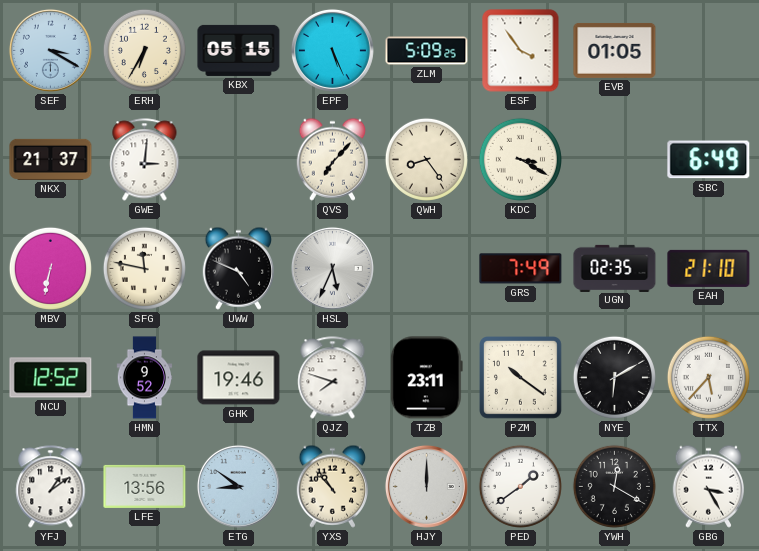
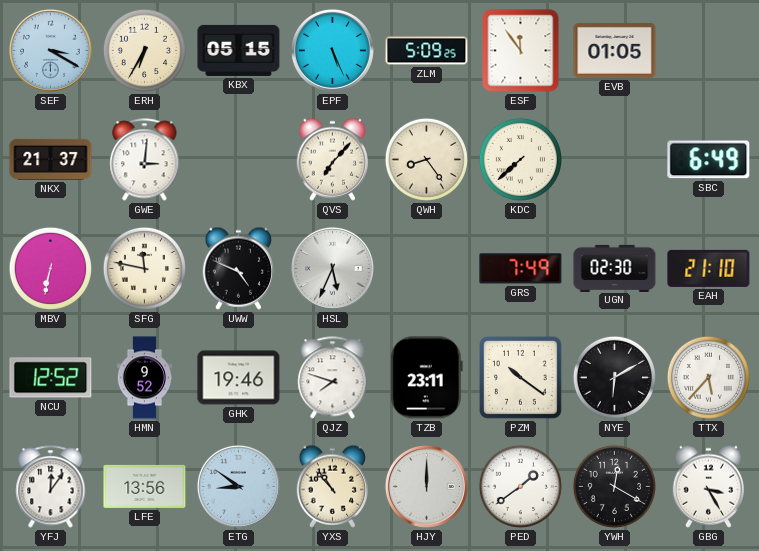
ESF: 3:54 -> 11:54 (521, 51)
KDC: 3:20 -> 7:38 (520, 159)
UGN: 02:35 -> 02:30 (615, 268)
YFJ: 1:09 -> 12:06 (51, 487)
